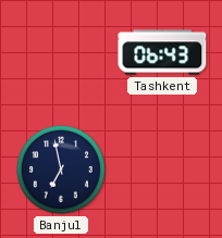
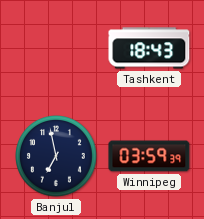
Tashkent: 06:43 -> 18:43 (149, 48)
Winnipeg: none -> 03:59 (149, 156)
